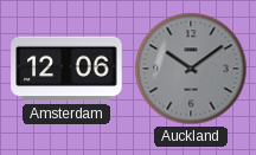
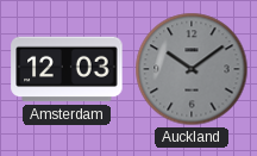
Amsterdam: 12:06 -> 12:03 (67, 69)
